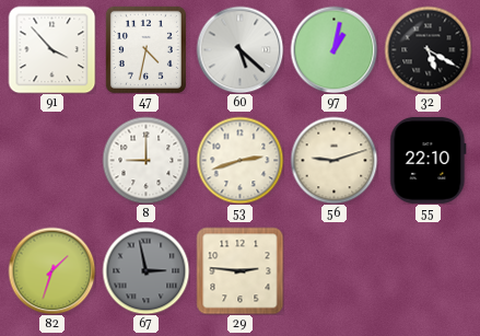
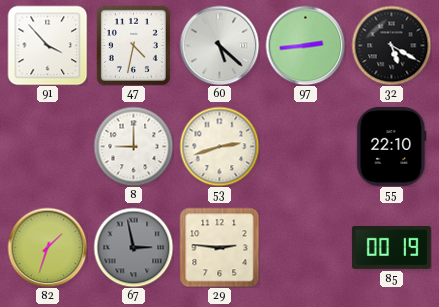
97: 1:02 -> 2:44 (305, 45)
56: 9:12 -> none (333, 160)
85: none -> 00:19 (391, 247)
